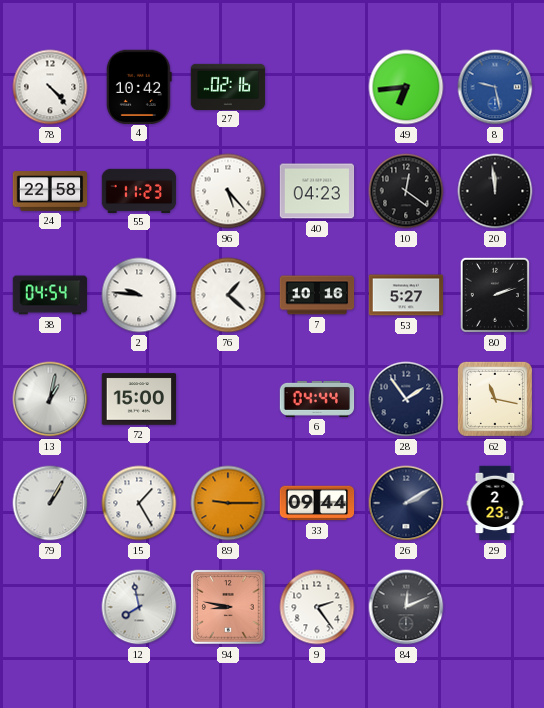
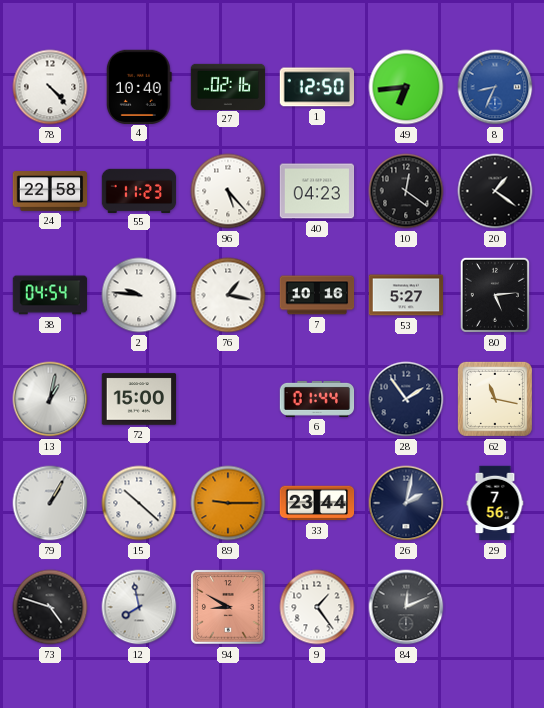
4: 10:42 -> 10:40 (139, 86)
1: none -> 12:50 (316, 87)
8: 9:28 -> 8:34 (495, 87)
20: 11:59 -> 1:21 (495, 191)
76: 1:22 -> 1:17 (228, 295)
80: 2:12 -> 5:14 (495, 295)
6: 04:44 -> 01:44 (317, 399)
15: 1:25 -> 10:22 (139, 503)
33: 09:44 -> 23:44 (317, 503)
26: 2:10 -> 2:02 (406, 503)
29: 2:23 -> 7:56 (495, 503)
73: none -> 4:48 (50, 607)
94: 8:47 -> 8:50 (228, 607)
9: 2:24 -> 1:24 (317, 607)
